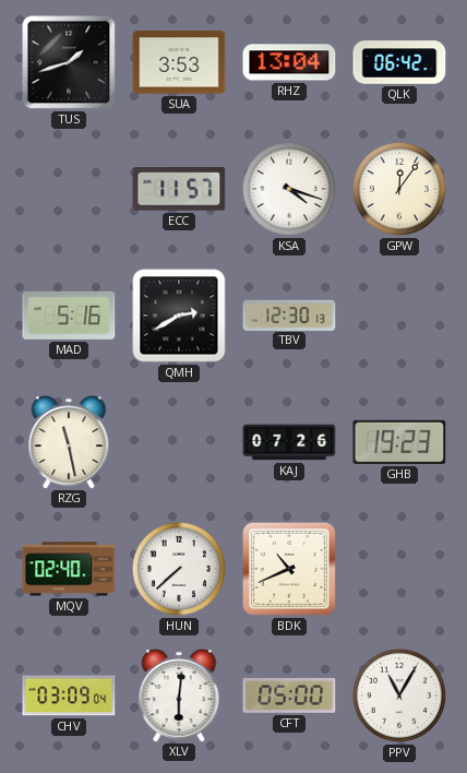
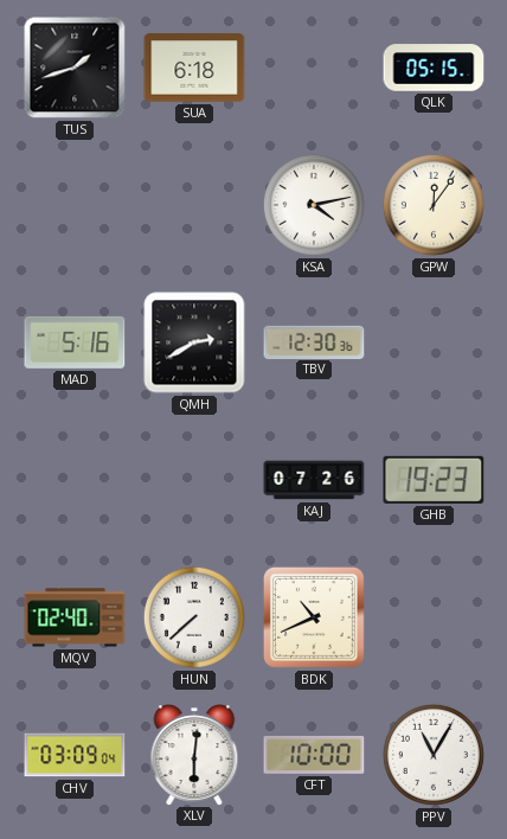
SUA: 3:53 -> 6:18 (194, 68)
RHZ: 13:04 -> none (289, 62)
QLK: 06:42 -> 05:15 (434, 68)
ECC: 11:57 -> none (179, 190)
KSA: 4:18 -> 4:13 (314, 205)
TBV: 12:30:13 -> 12:30:36 (314, 341)
RZG: 11:28 -> none (69, 442)
CFT: 05:00 -> 10:00 (314, 755)
